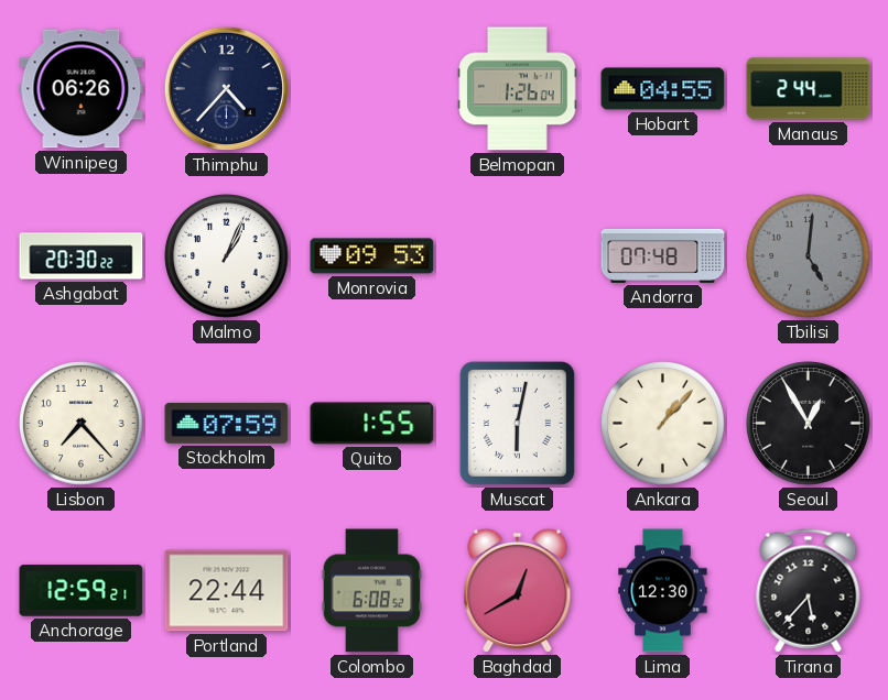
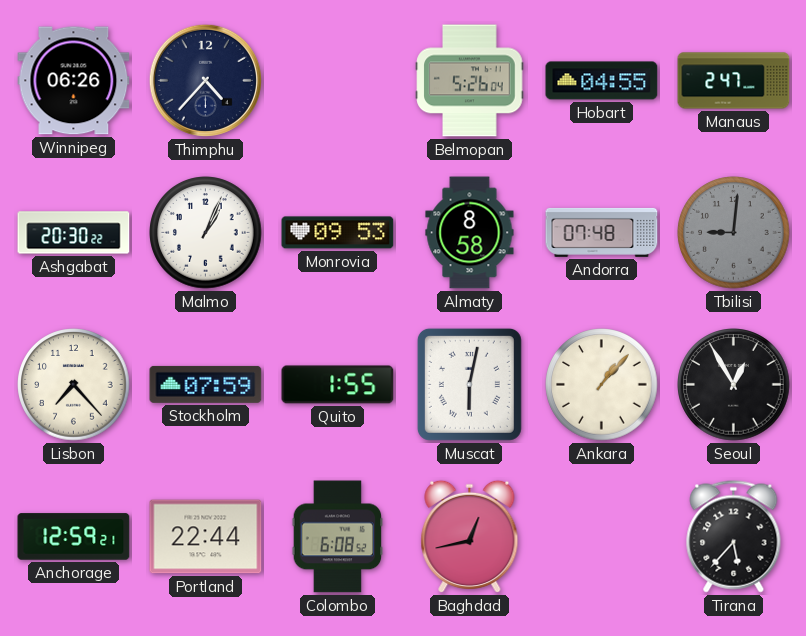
Belmopan: 1:26 -> 5:26 (470, 81)
Manaus: 2:44 -> 2:47 (734, 81)
Almaty: none -> 8:58 (470, 233)
Tbilisi: 5:01 -> 9:01 (734, 233)
Baghdad: 12:40 -> 12:43 (470, 537)
Lima: 12:30 -> none (663, 591)
